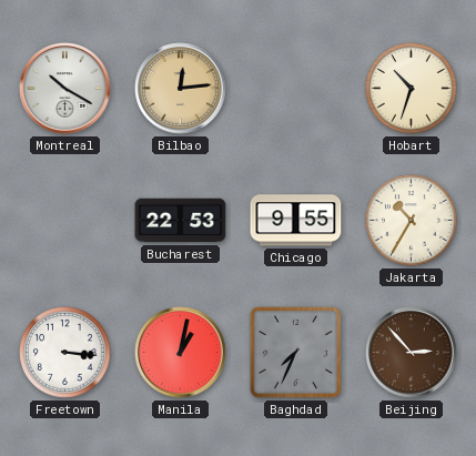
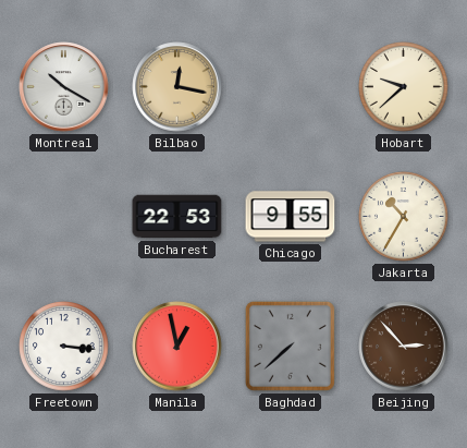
Bilbao: 12:14 -> 12:17 (177, 87)
Hobart: 10:33 -> 9:38 (404, 87)
Manila: 1:02 -> 12:58 (177, 347)
Baghdad: 7:34 -> 7:38 (290, 346)
